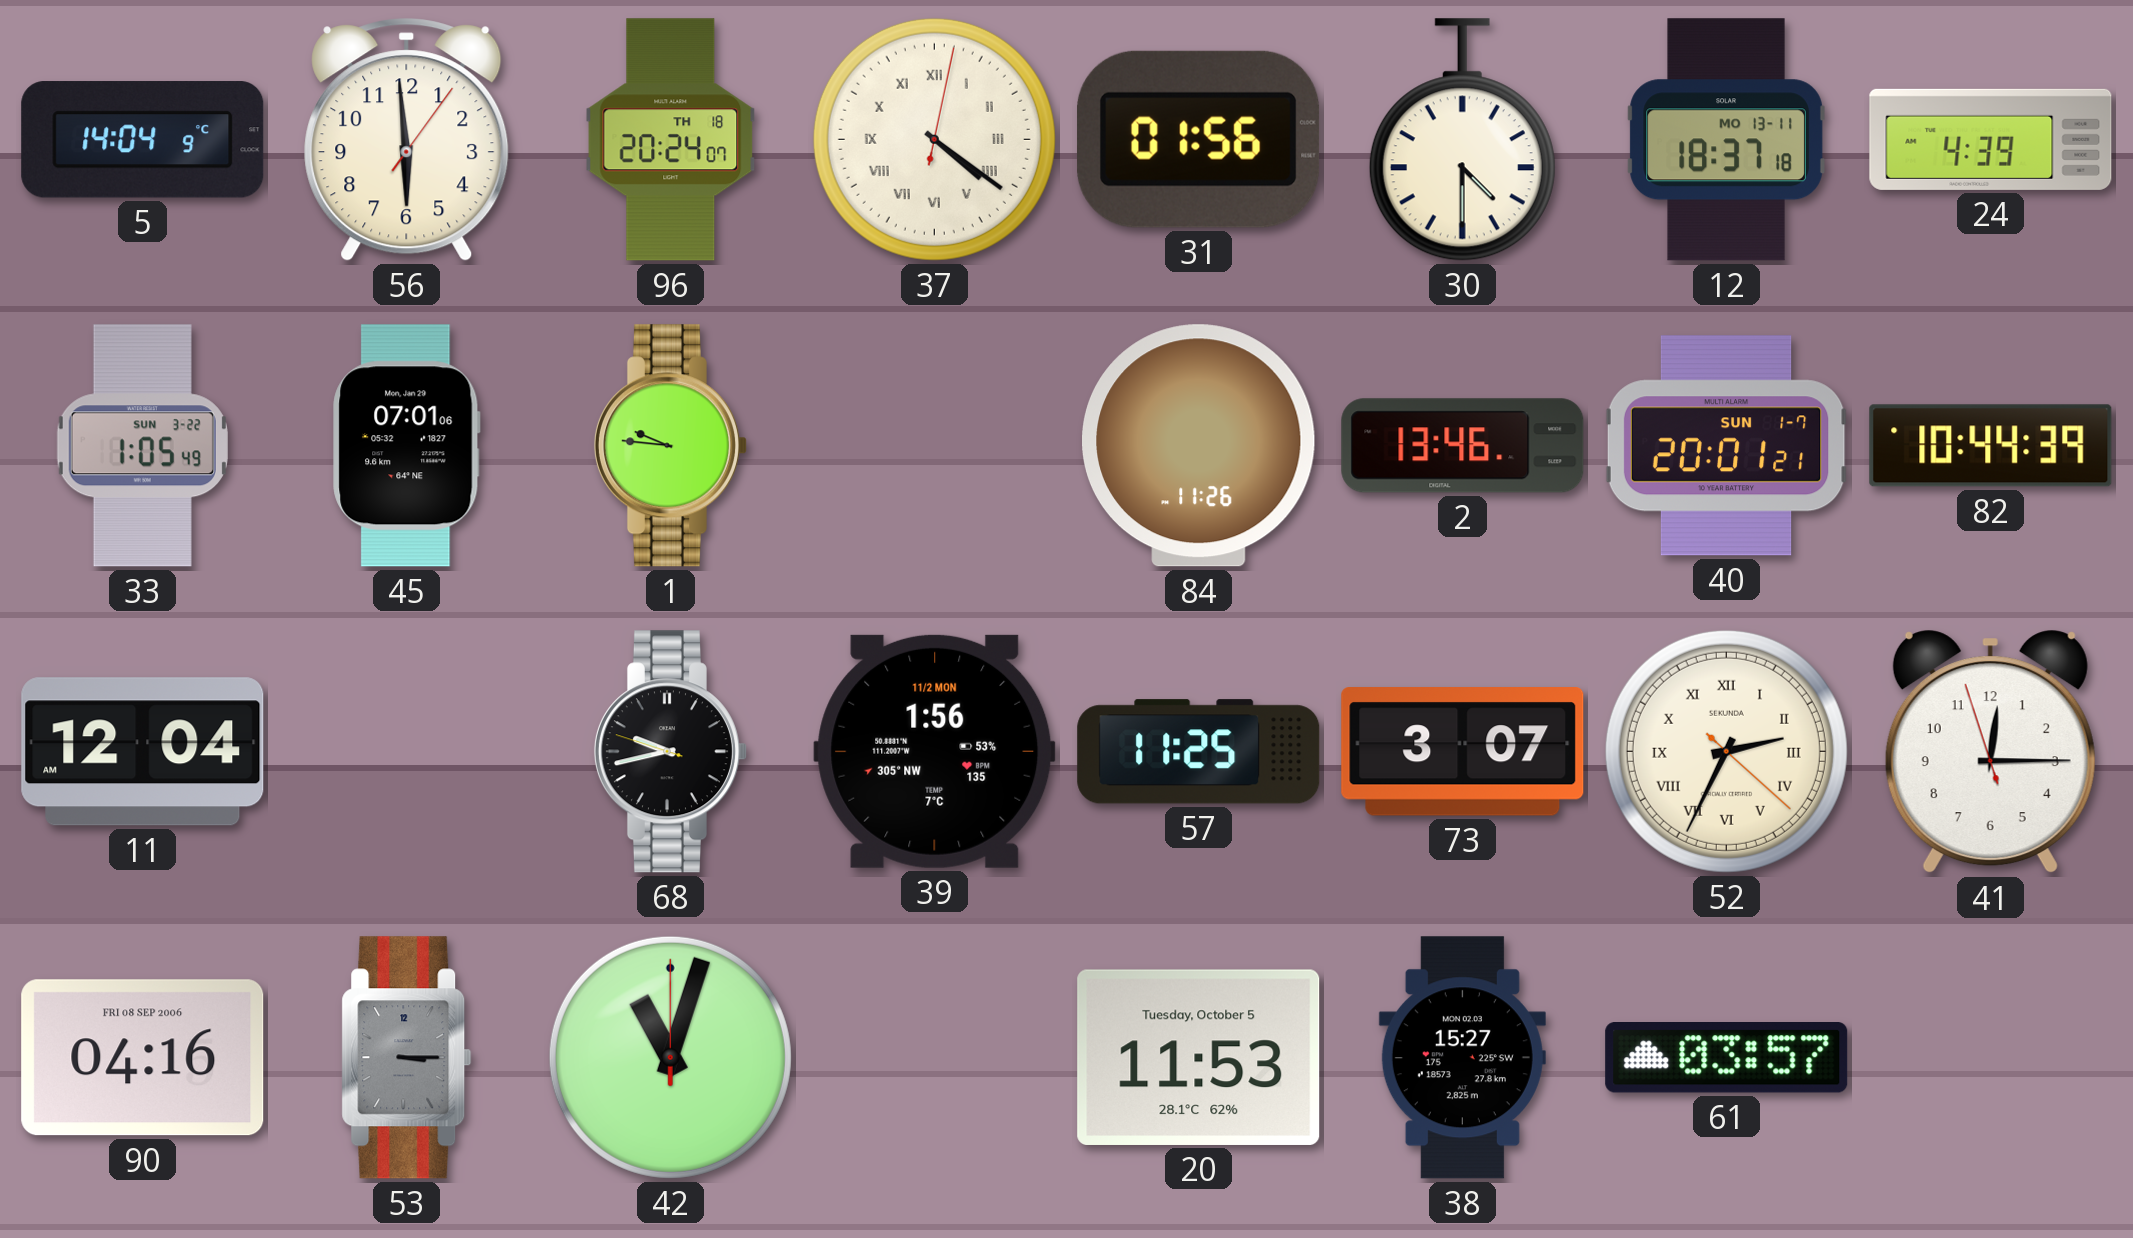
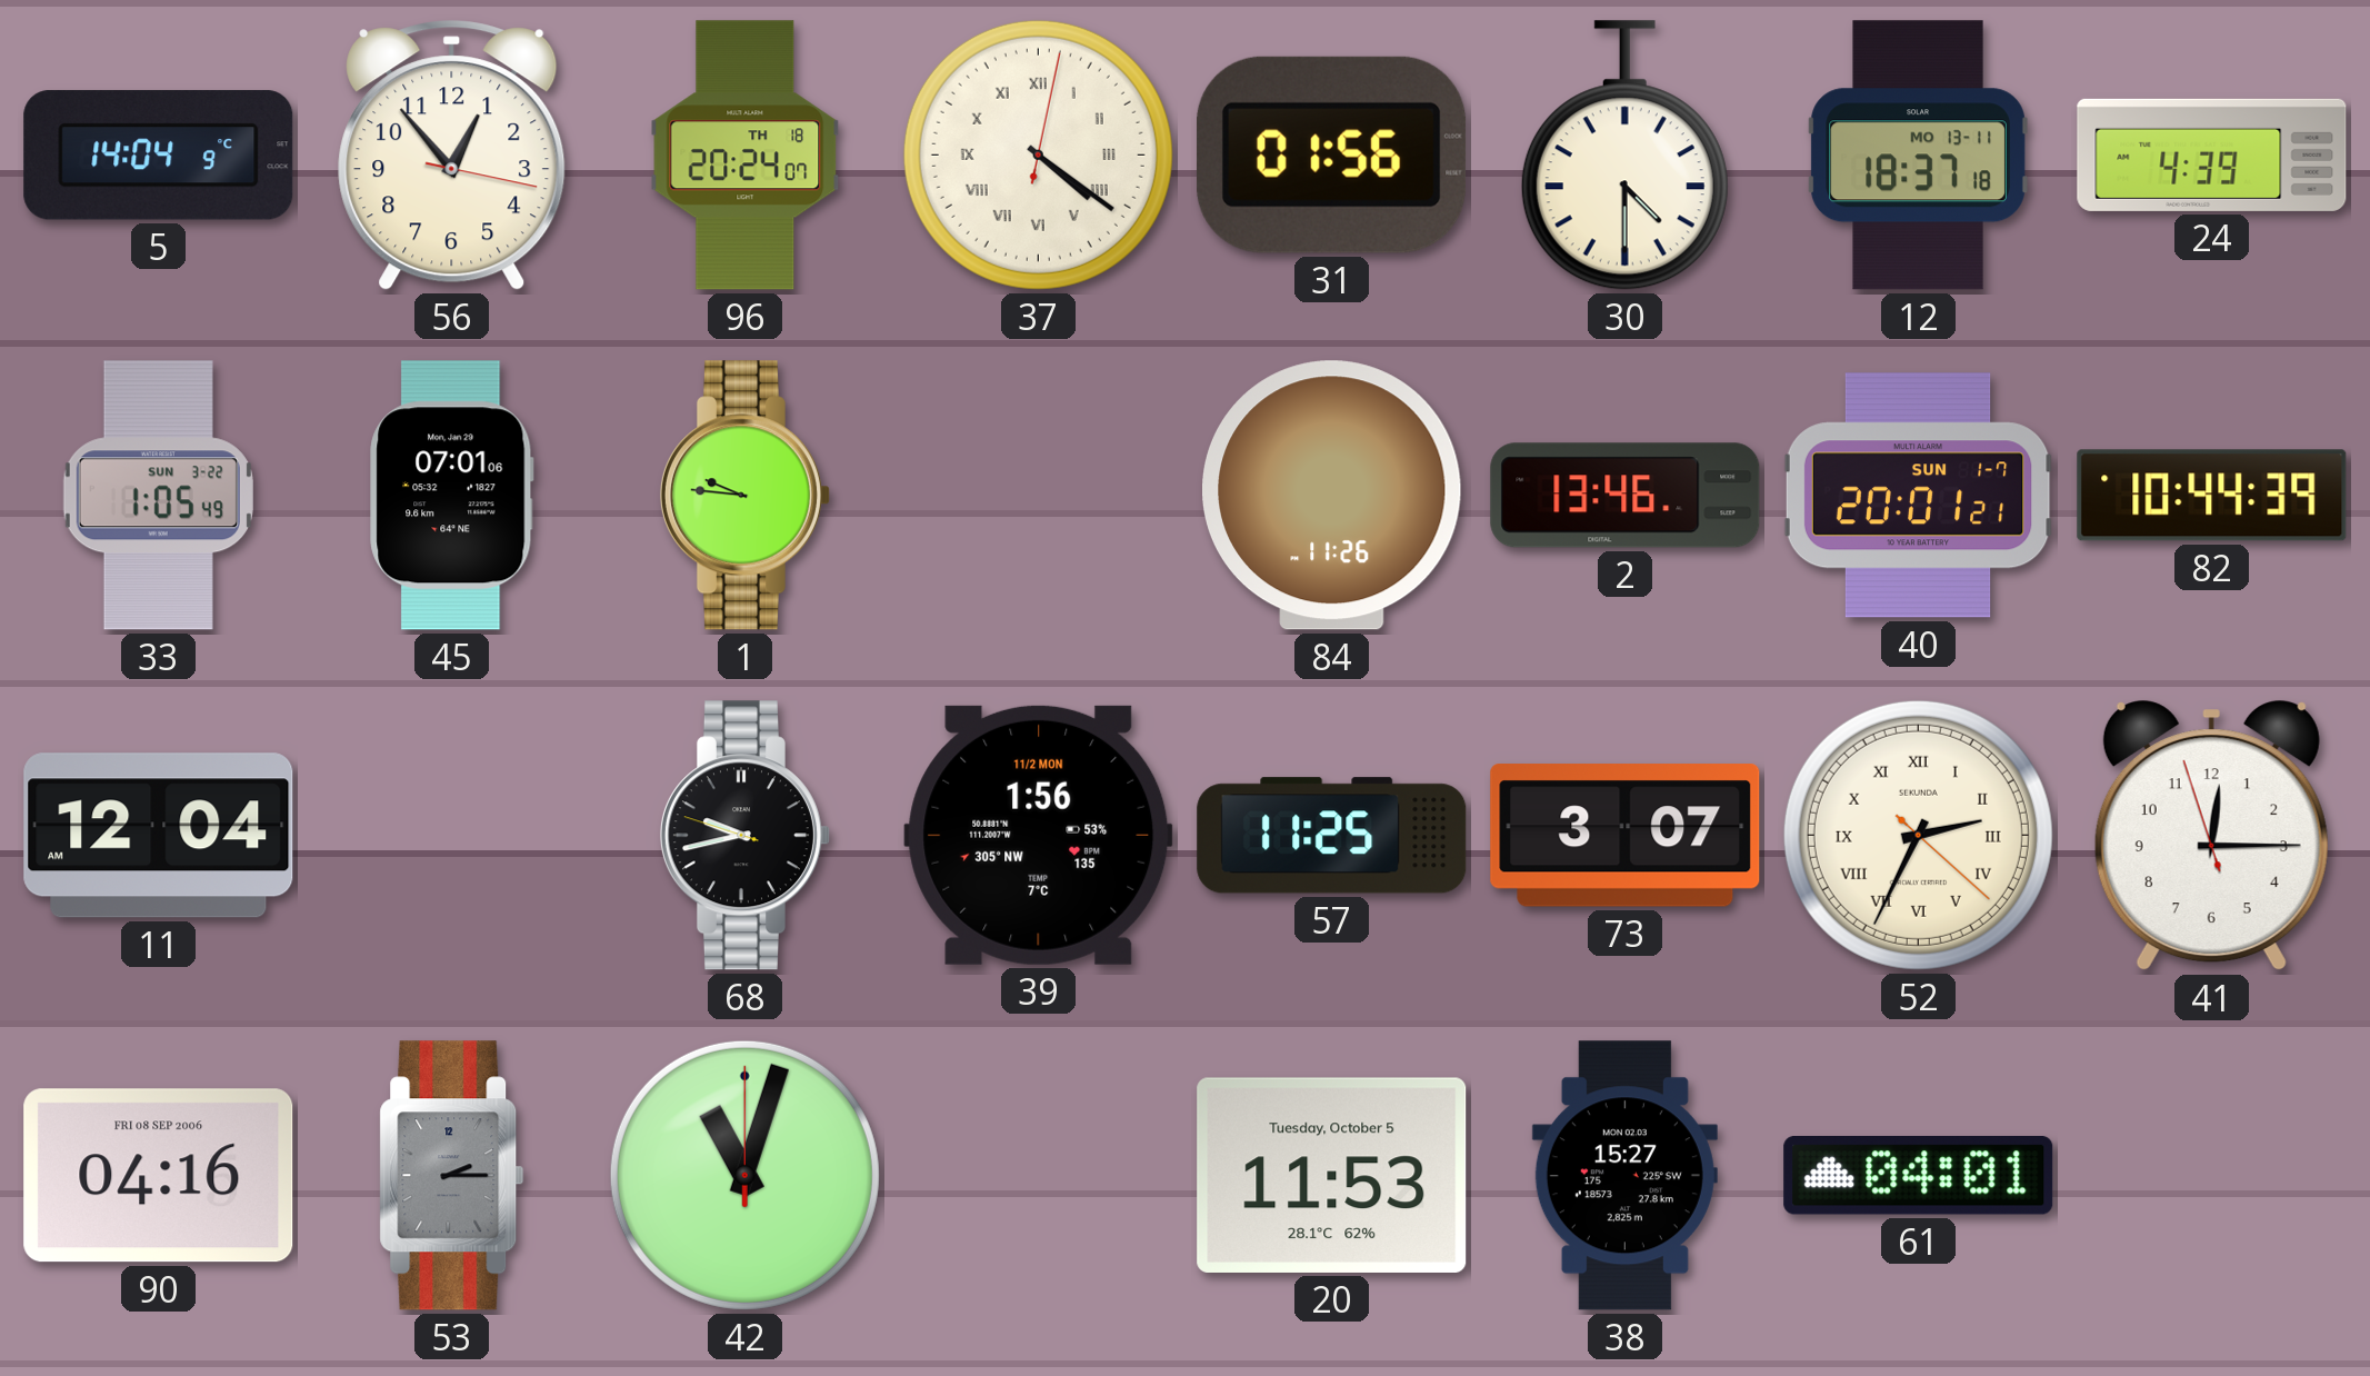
56: 5:59 -> 12:53 (452, 156)
53: 3:15 -> 2:15 (452, 1176)
61: 03:57 -> 04:01 (1919, 1175)
